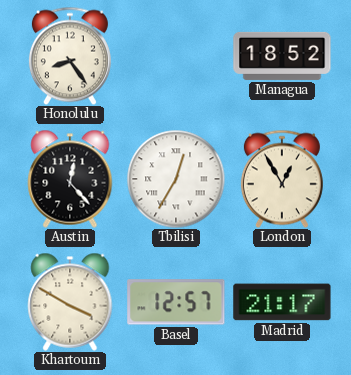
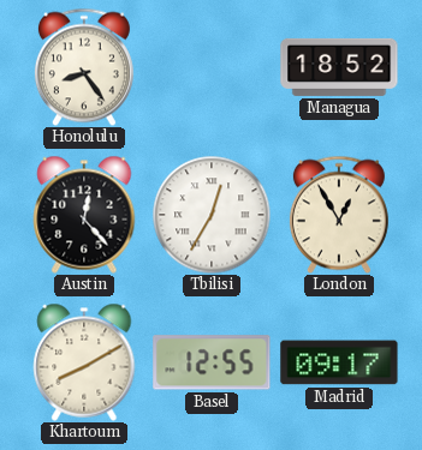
Khartoum: 3:50 -> 8:10 (84, 362)
Basel: 12:57 -> 12:55 (212, 362)
Madrid: 21:17 -> 09:17 (339, 362)
